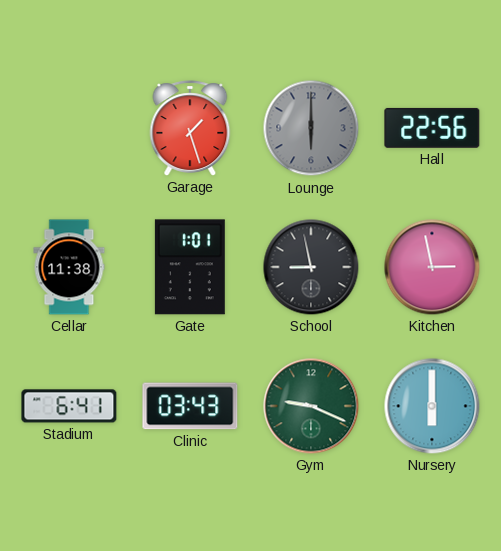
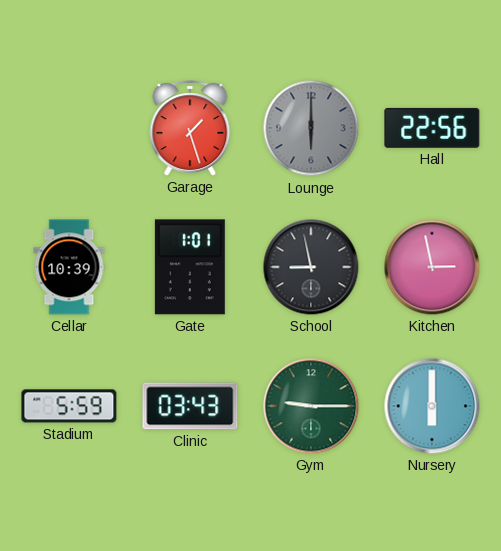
Cellar: 11:38 -> 10:39 (69, 267)
Stadium: 6:41 -> 5:59 (69, 406)
Gym: 9:19 -> 9:15 (311, 406)
